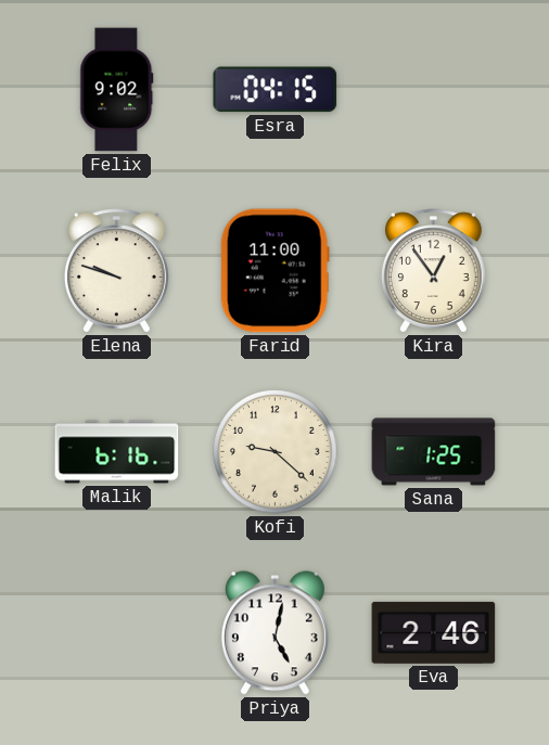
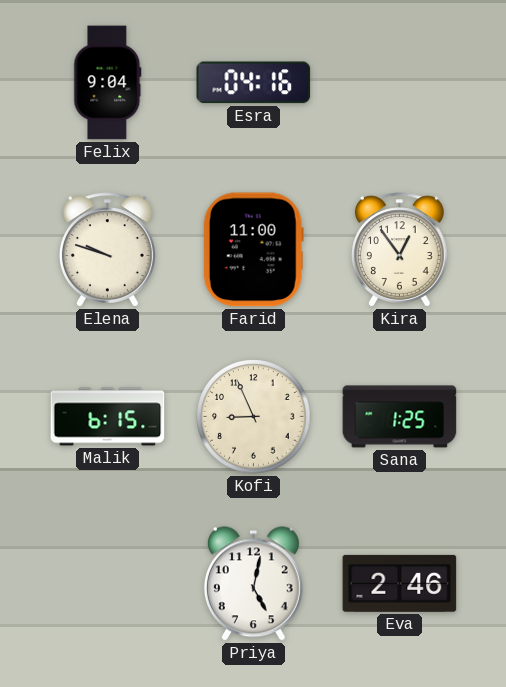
Felix: 9:02 -> 9:04 (108, 83)
Esra: 04:15 -> 04:16 (254, 83)
Malik: 6:16 -> 6:15 (108, 417)
Kofi: 9:22 -> 8:56 (254, 417)
